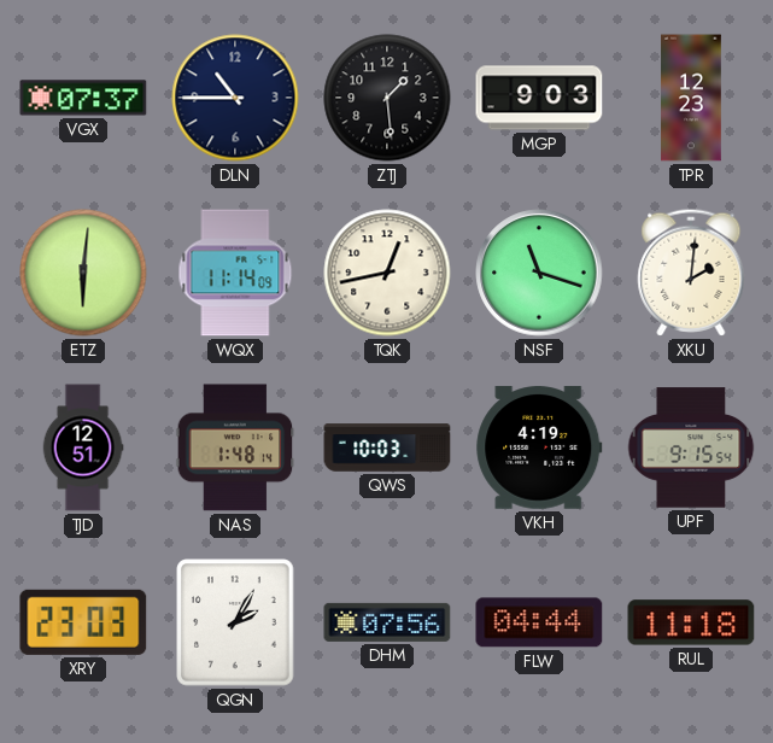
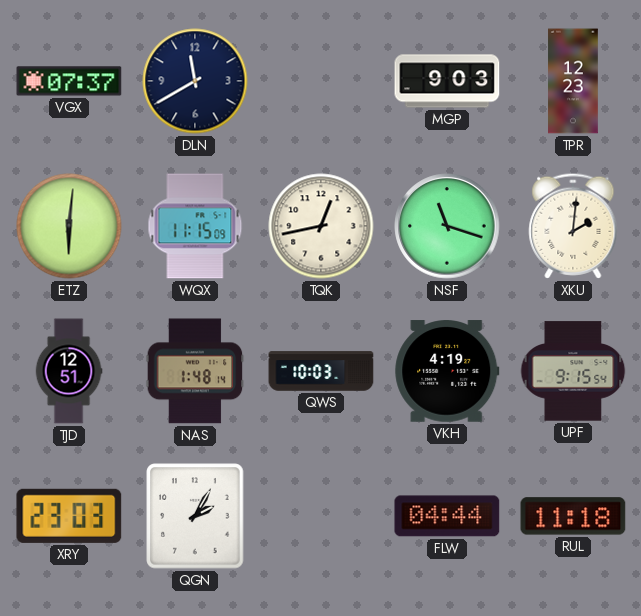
DLN: 10:45 -> 11:40 (195, 81)
ZTJ: 1:29 -> none (387, 98)
WQX: 11:14 -> 11:15 (195, 226)
DHM: 07:56 -> none (387, 622)
